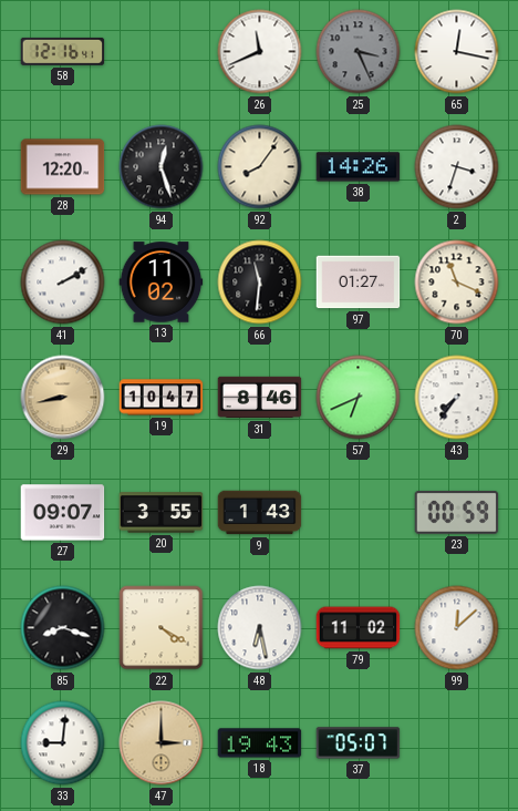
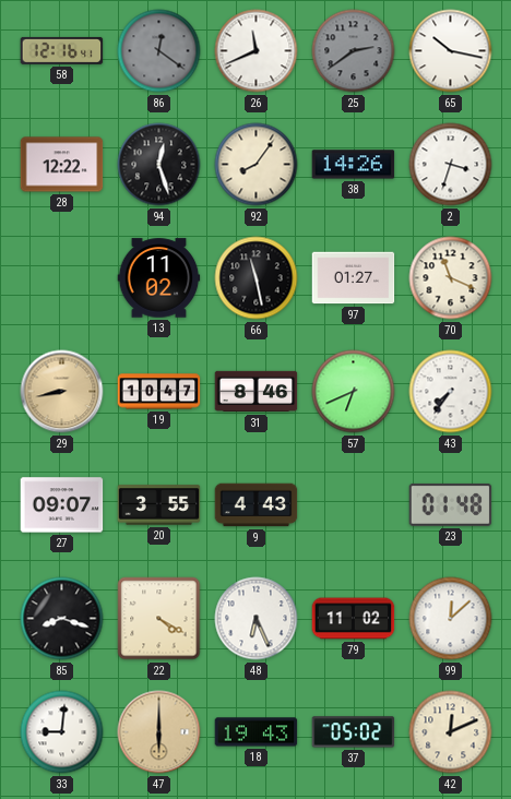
86: none -> 12:21 (159, 51)
25: 3:26 -> 2:39 (354, 51)
65: 12:17 -> 10:17 (451, 51)
28: 12:20 -> 12:22 (62, 165)
41: 2:10 -> none (63, 283)
66: 11:31 -> 11:28 (257, 278)
9: 1:43 -> 4:43 (257, 505)
23: 00:59 -> 01:48 (451, 504)
48: 6:28 -> 6:26 (257, 619)
47: 3:00 -> 6:00 (159, 732)
37: 05:07 -> 05:02 (354, 732)
42: none -> 12:11 (451, 732)
